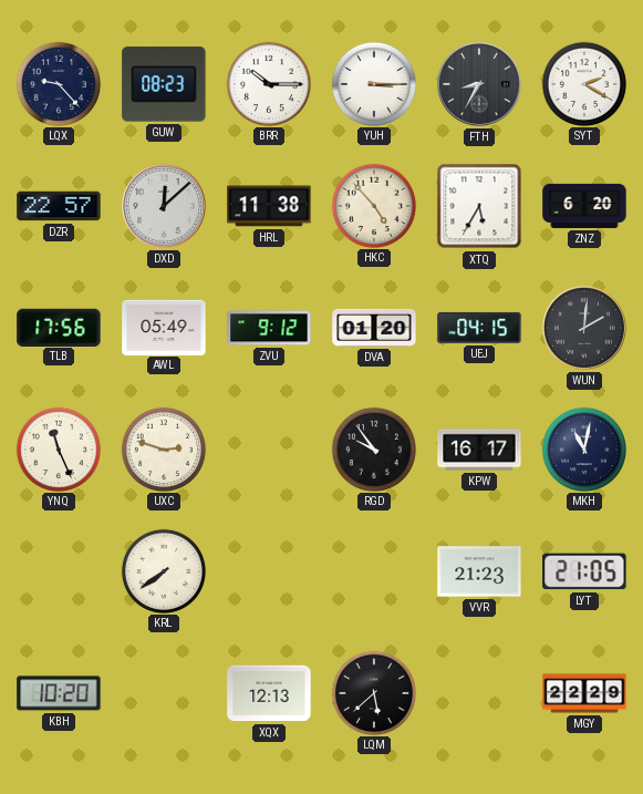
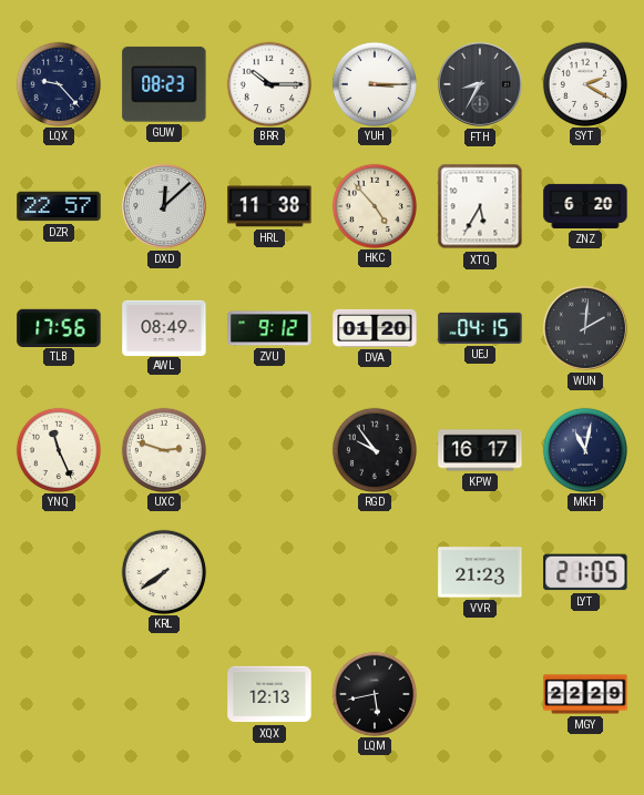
AWL: 05:49 -> 08:49 (164, 327)
KBH: 10:20 -> none (59, 693)
LQM: 5:38 -> 5:43 (374, 693)
